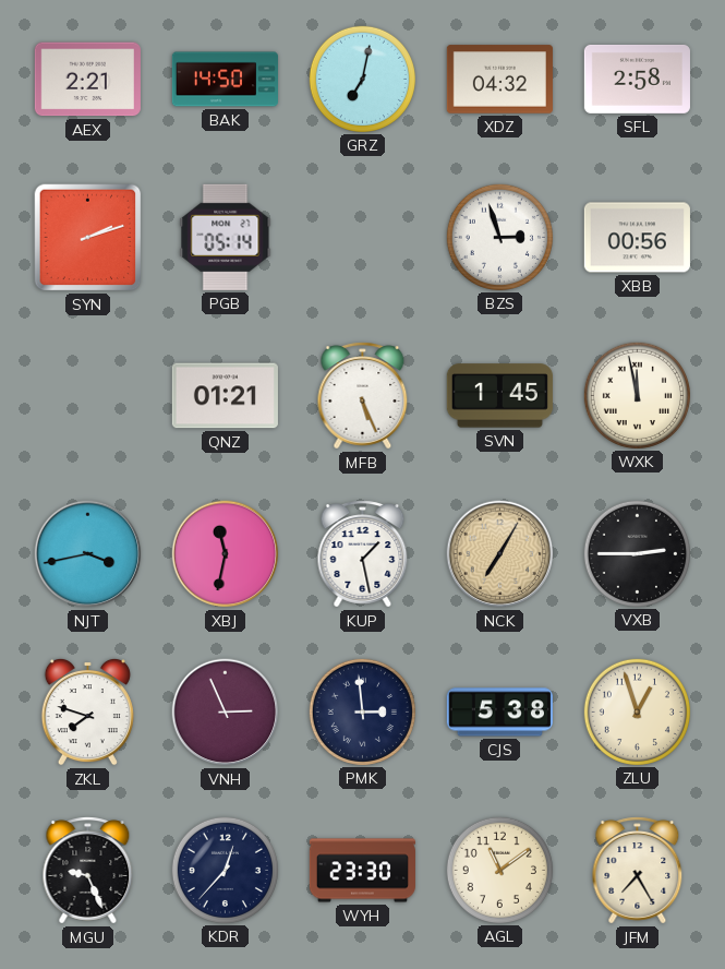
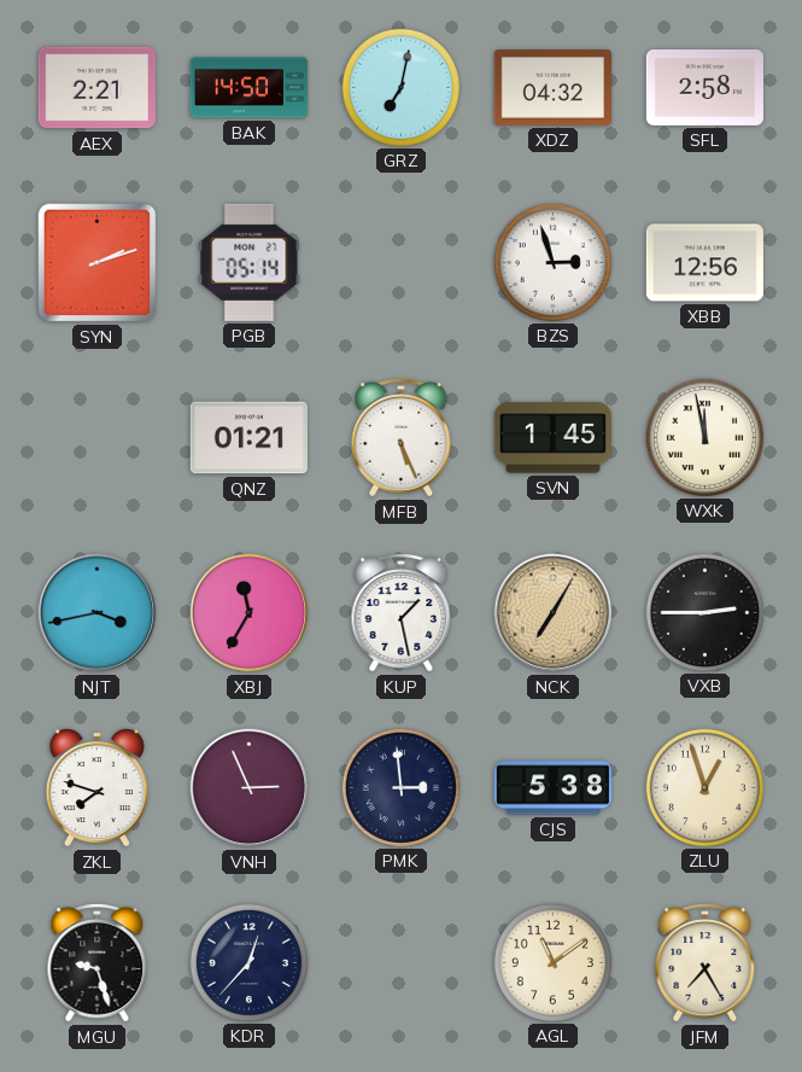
XBB: 00:56 -> 12:56 (704, 263)
XBJ: 11:32 -> 11:35 (250, 613)
MGU: 9:26 -> 9:27 (98, 963)
WYH: 23:30 -> none (362, 871)
